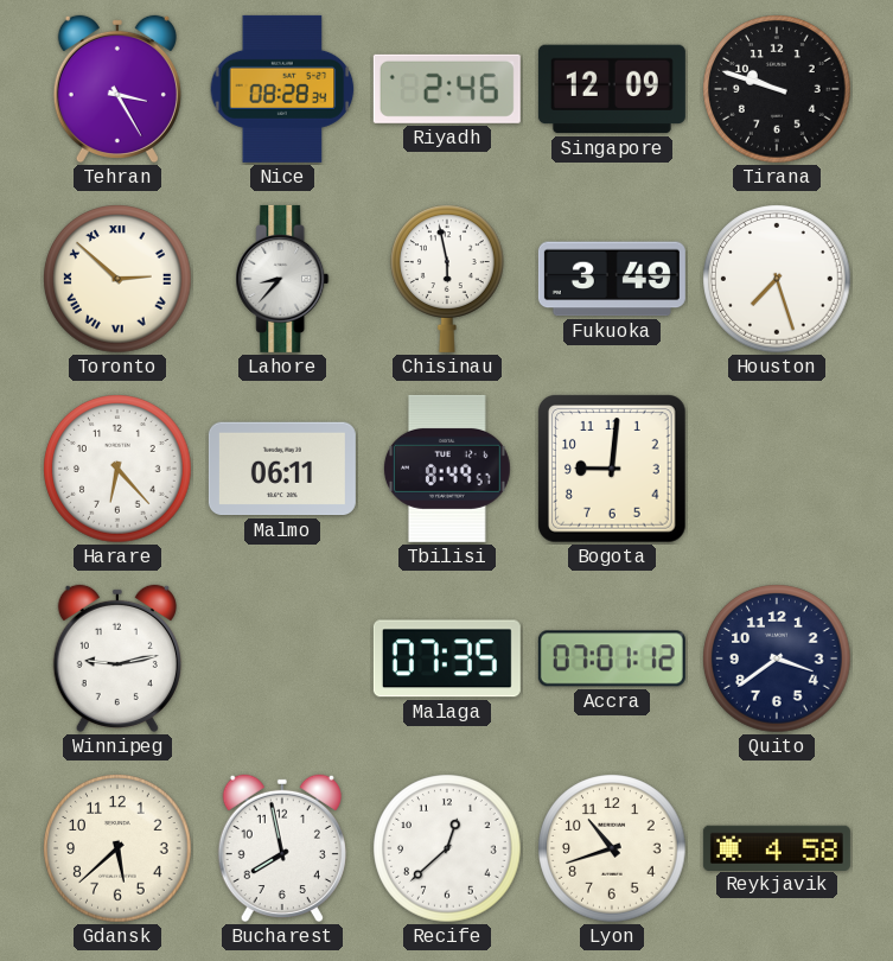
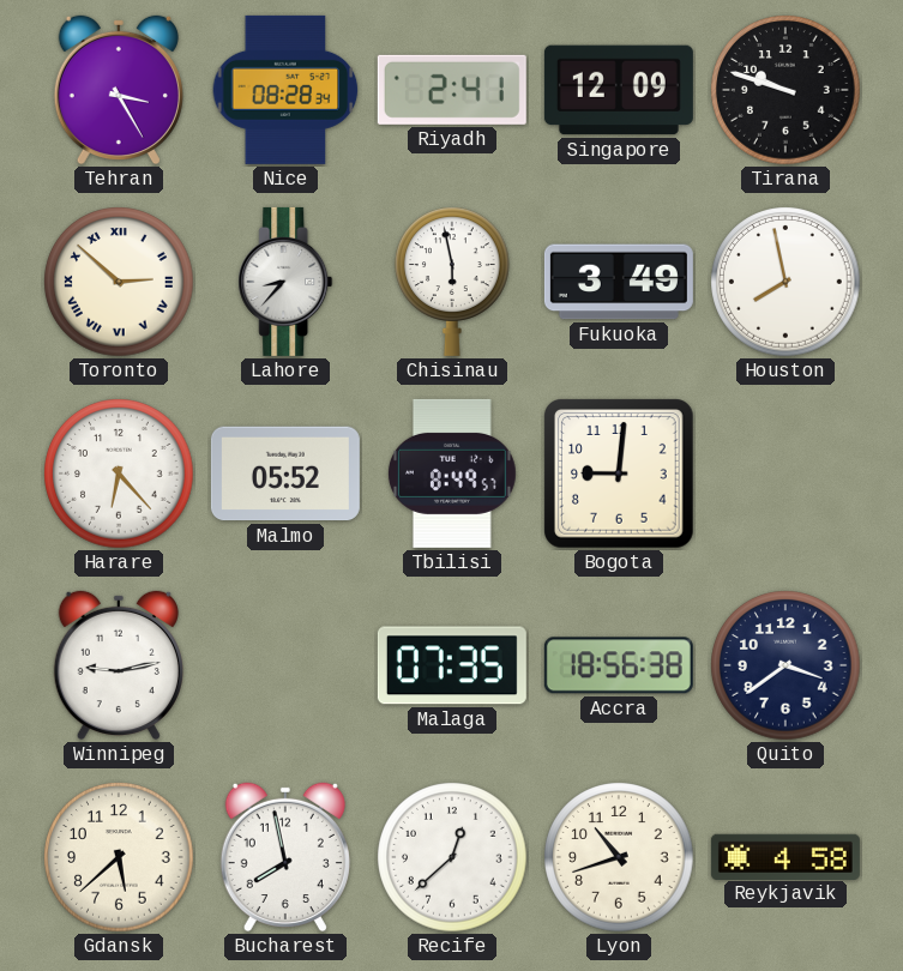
Riyadh: 2:46 -> 2:41 (452, 90)
Houston: 7:27 -> 7:58 (785, 282)
Malmo: 06:11 -> 05:52 (285, 474)
Accra: 07:01 -> 18:56 (619, 665)
